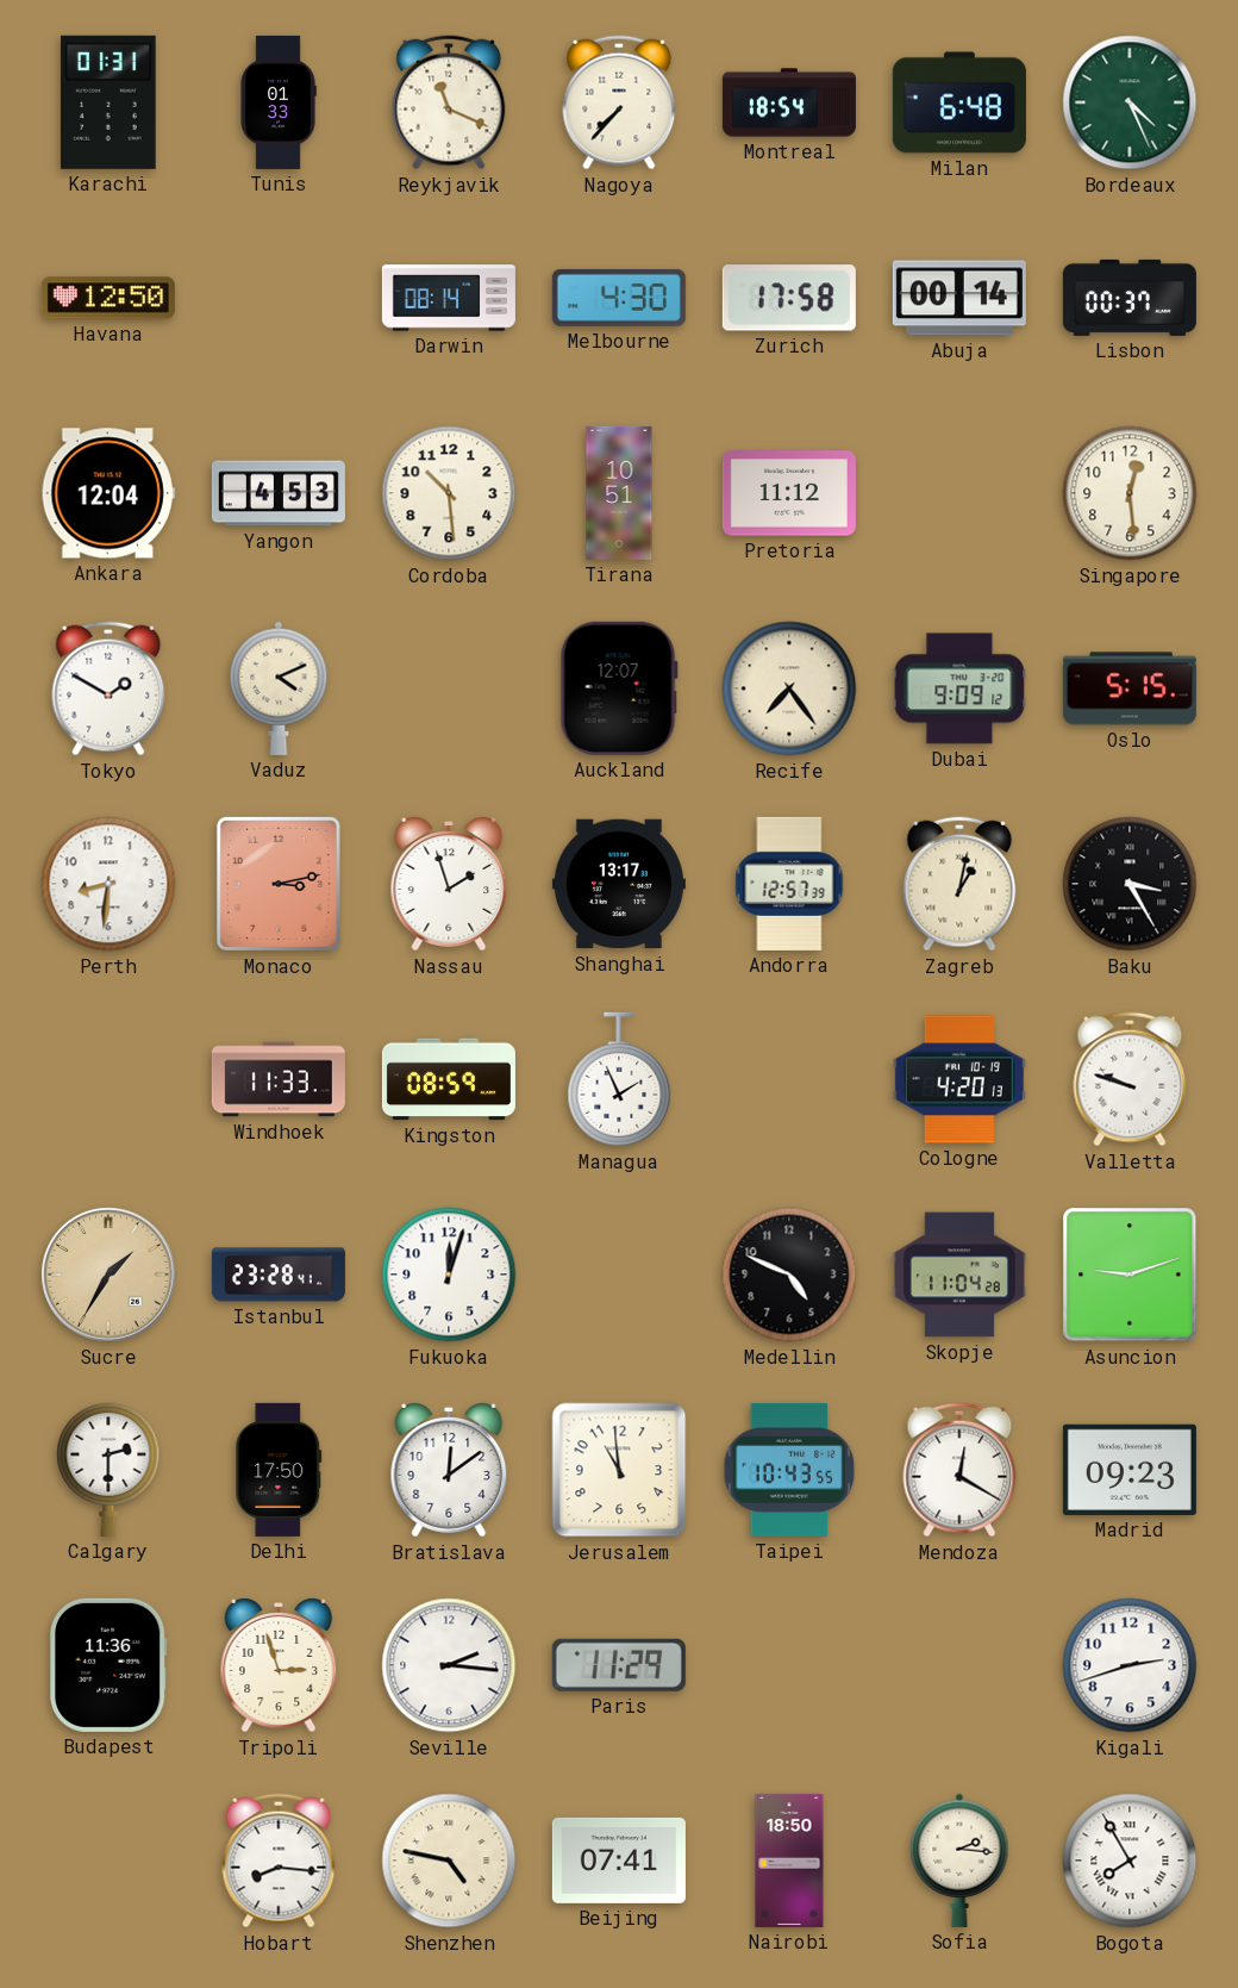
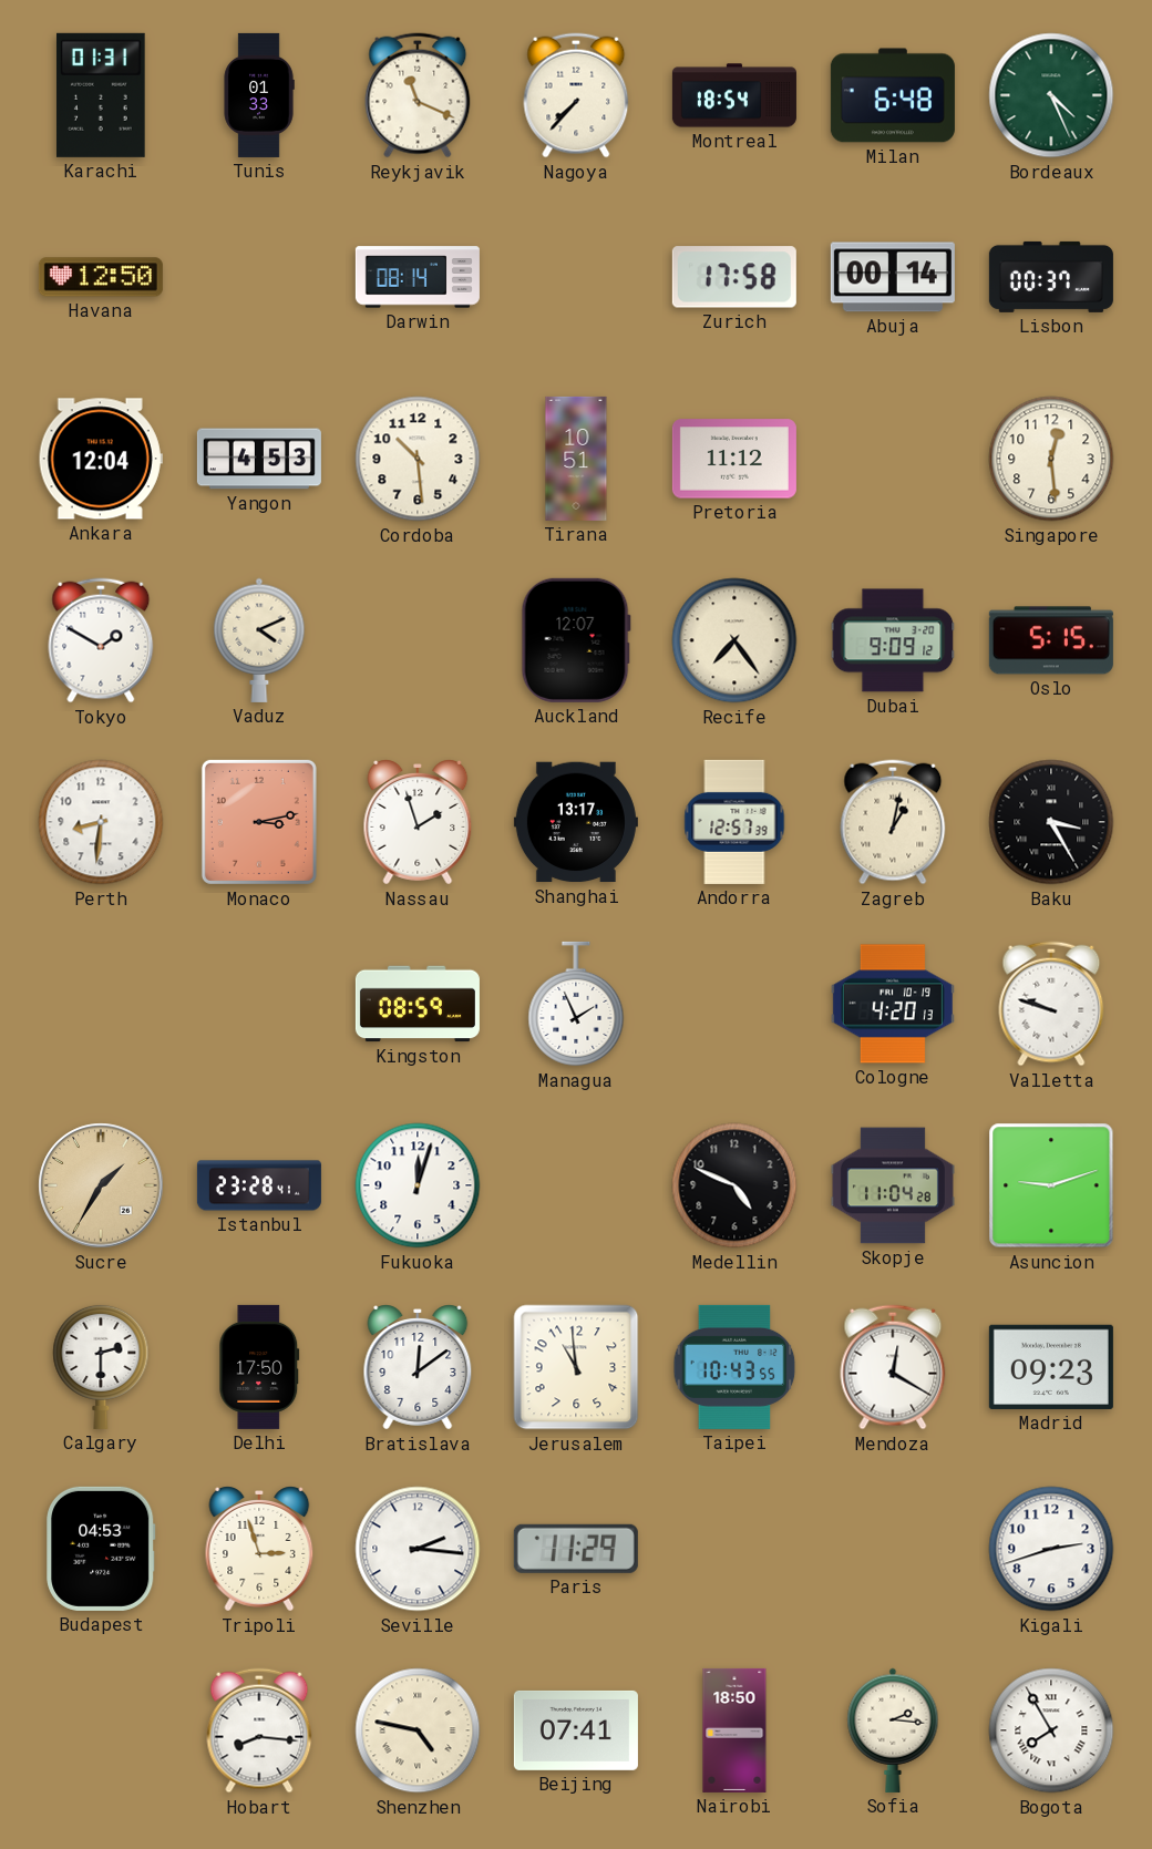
Melbourne: 4:30 -> none (619, 298)
Windhoek: 11:33 -> none (279, 1079)
Budapest: 11:36 -> 04:53 (101, 1549)
